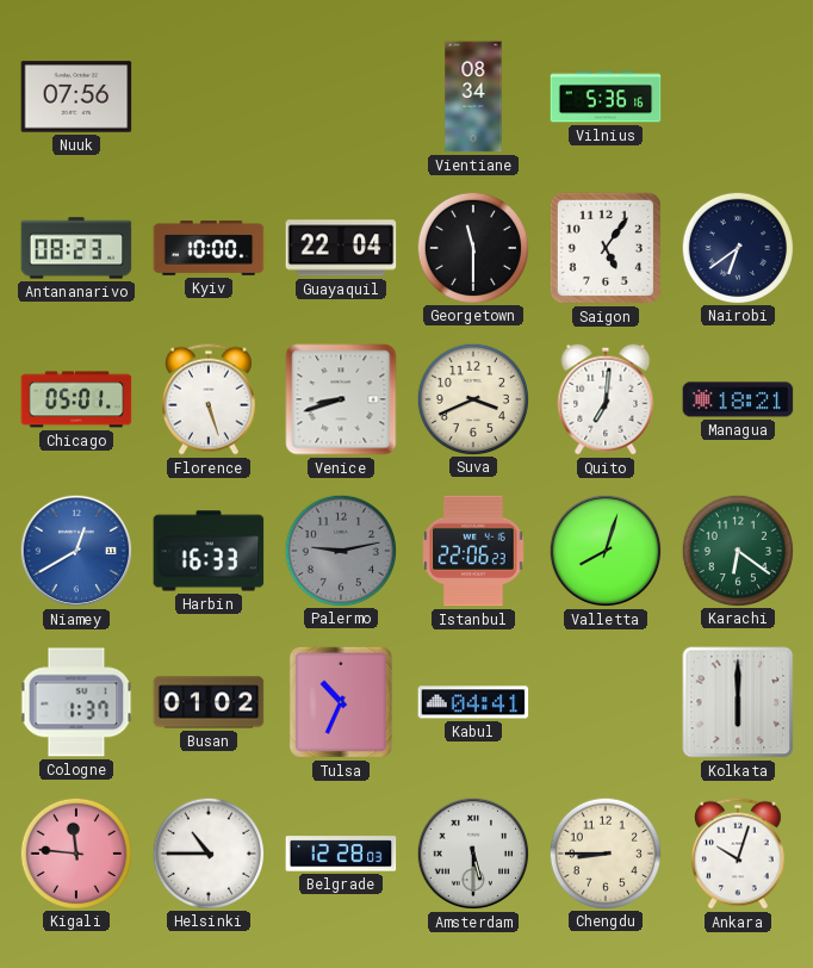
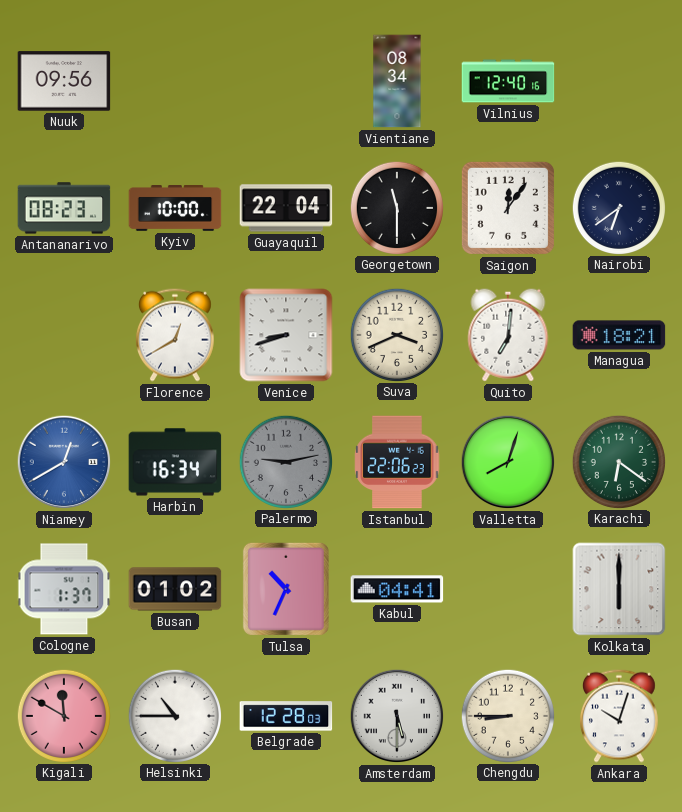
Nuuk: 07:56 -> 09:56 (64, 81)
Vilnius: 5:36 -> 12:40 (508, 81)
Saigon: 5:06 -> 12:06 (508, 208)
Chicago: 05:01 -> none (76, 399)
Florence: 5:27 -> 12:40 (175, 335)
Harbin: 16:33 -> 16:34 (175, 462)
Kigali: 11:46 -> 11:50 (63, 715)
